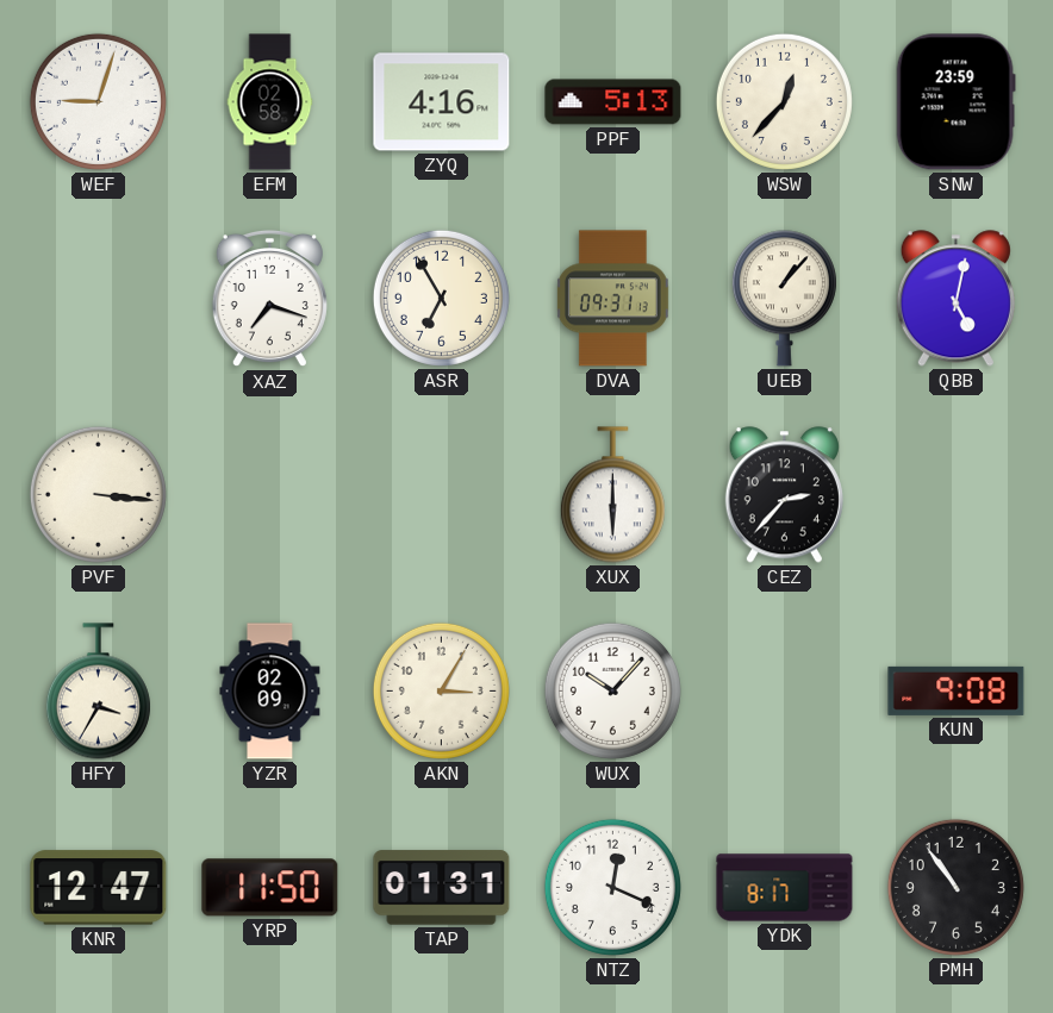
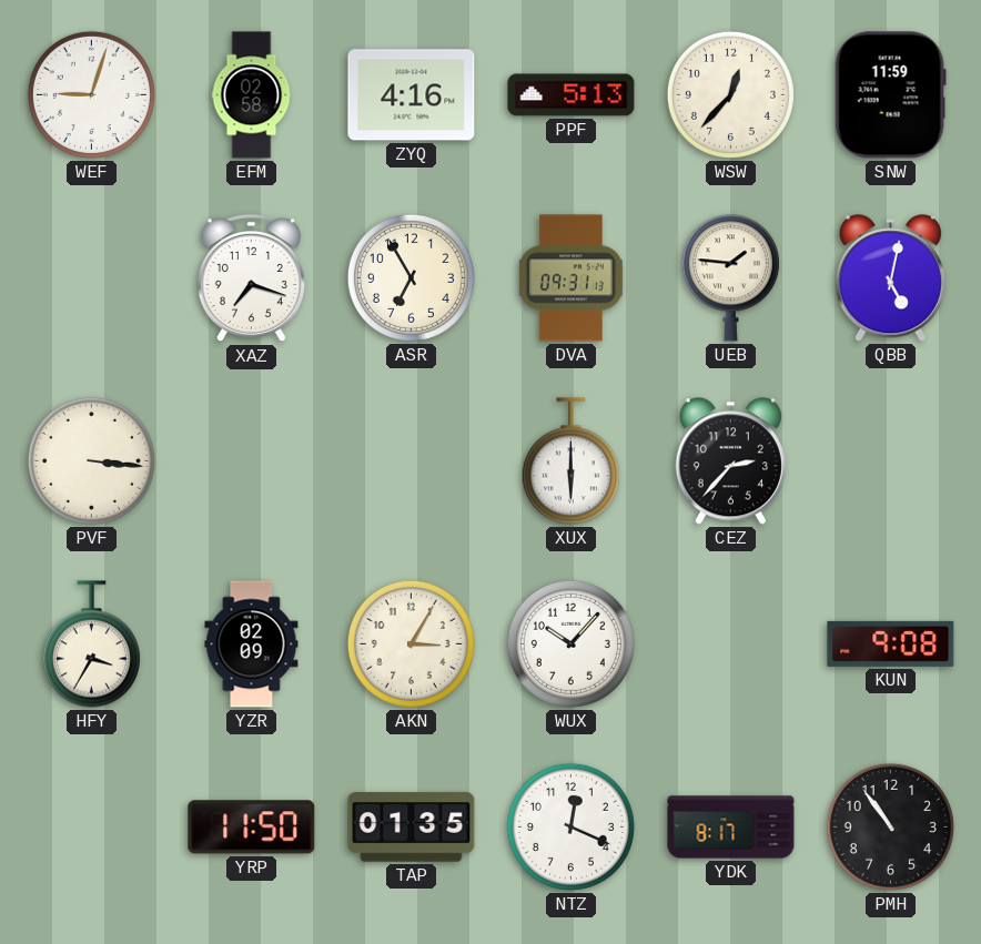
SNW: 23:59 -> 11:59 (890, 95)
UEB: 1:07 -> 1:46 (730, 278)
KNR: 12:47 -> none (99, 888)
TAP: 01:31 -> 01:35 (412, 828)
